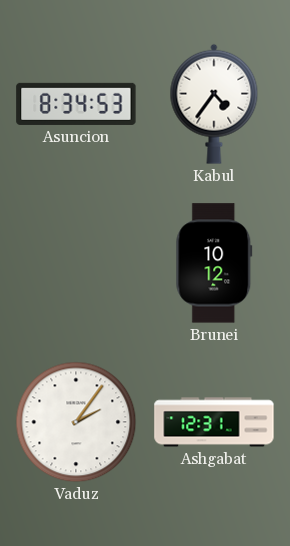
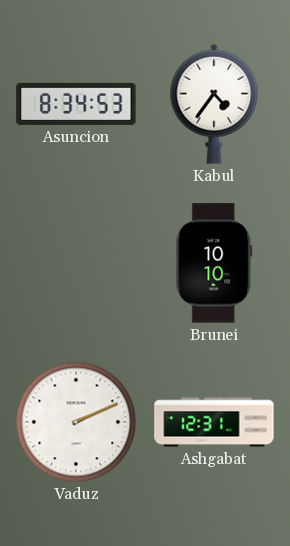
Brunei: 10:12 -> 10:10 (214, 263)
Vaduz: 2:06 -> 2:11 (76, 422)
